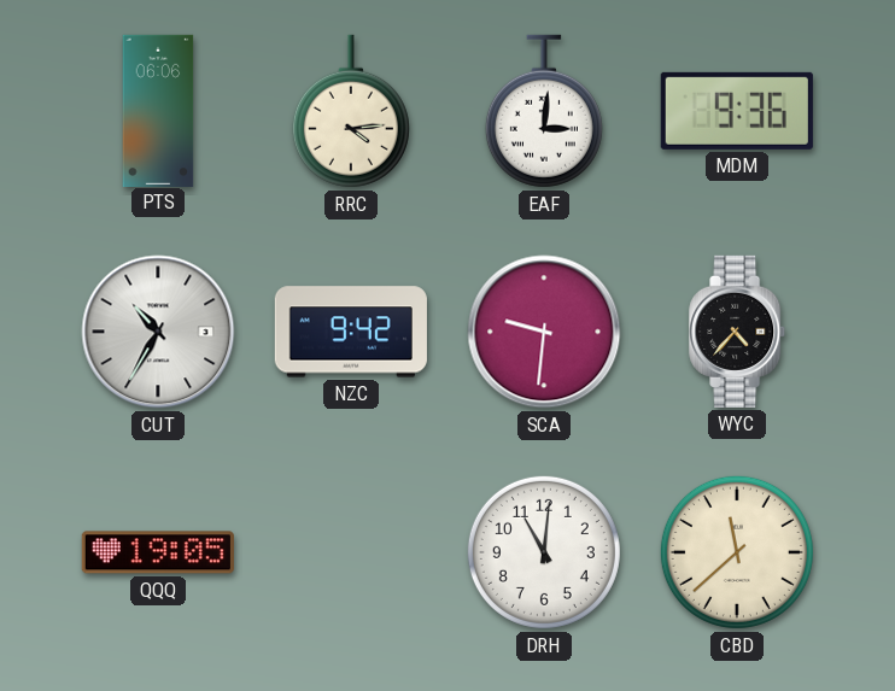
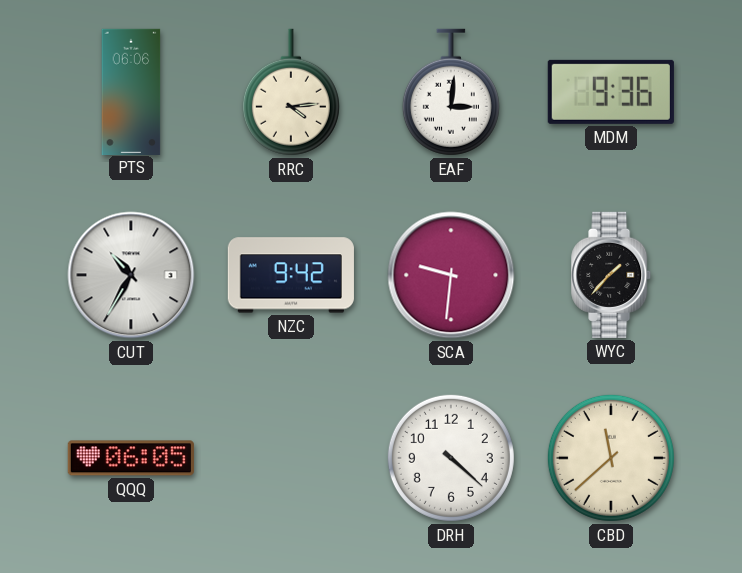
WYC: 4:37 -> 1:37 (612, 275)
QQQ: 19:05 -> 06:05 (131, 458)
DRH: 11:01 -> 4:22 (451, 458)
